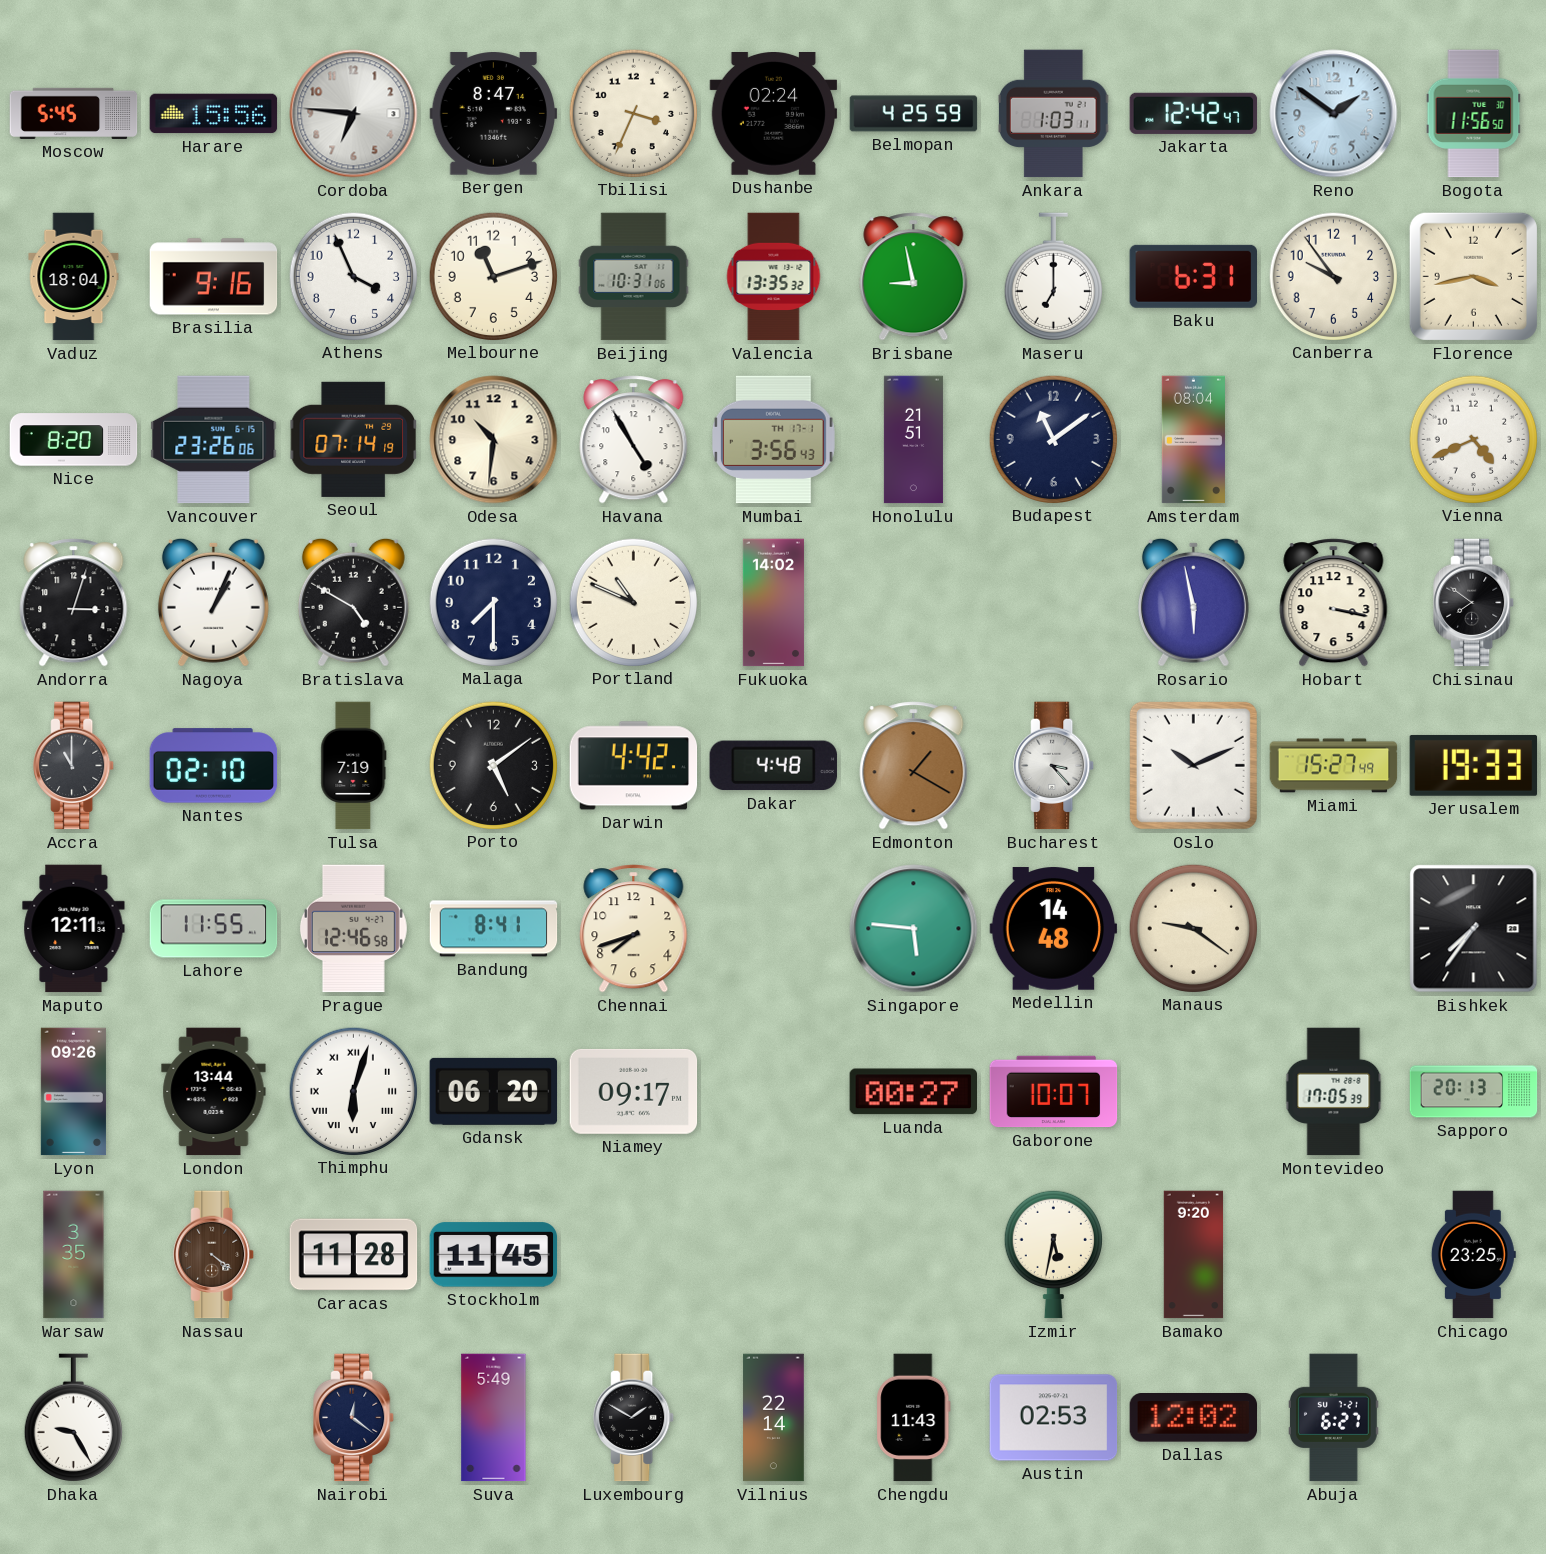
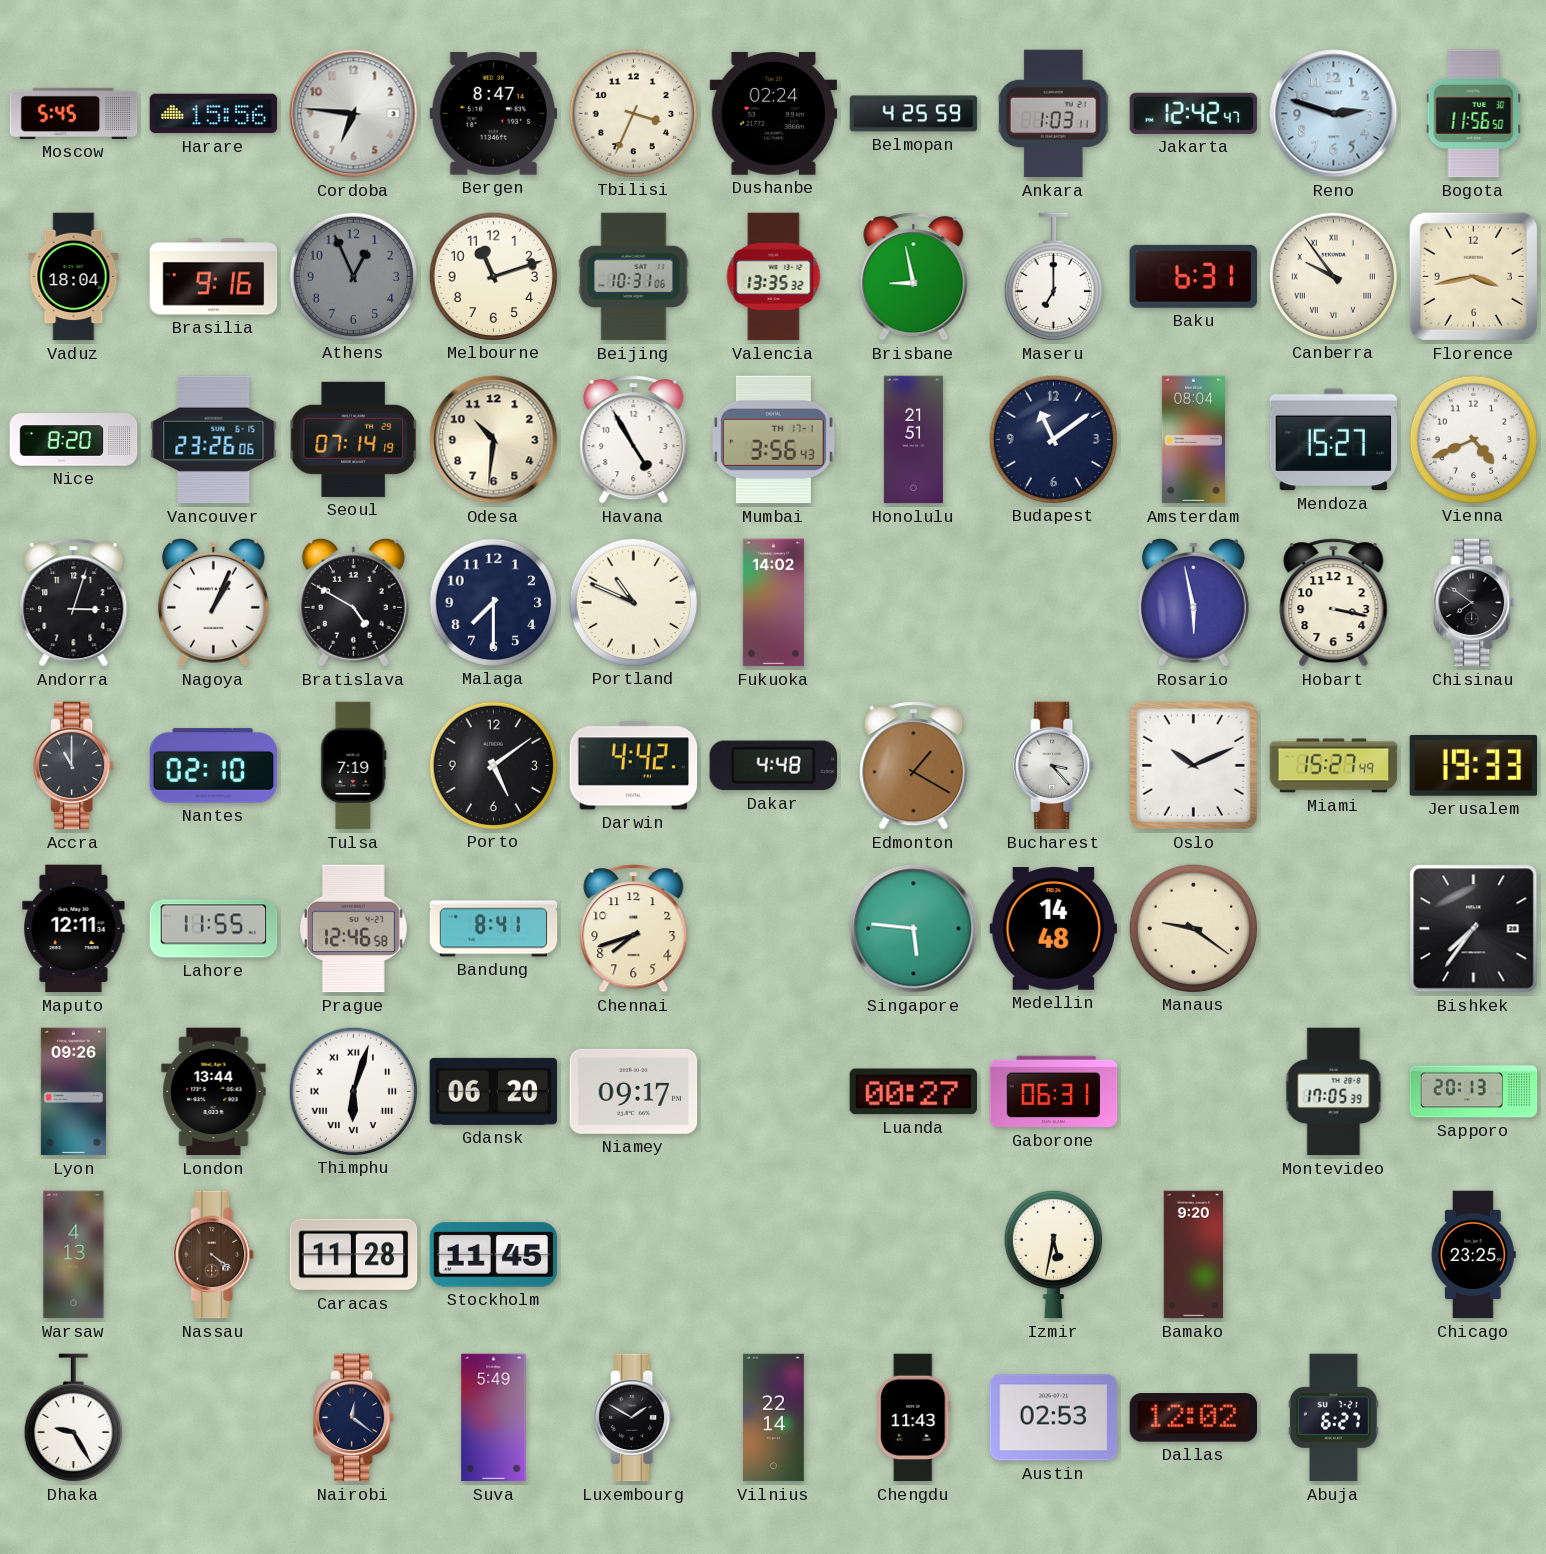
Reno: 1:51 -> 2:48 (1334, 114)
Athens: 3:56 -> 12:56 (353, 276)
Athens dial: white -> grey (353, 276)
Canberra numerals: Arabic -> Roman (1333, 276)
Mendoza: none -> 15:27 (1334, 440)
Gaborone: 10:07 -> 06:31 (1054, 1092)
Warsaw: 3:35 -> 4:13 (74, 1255)
